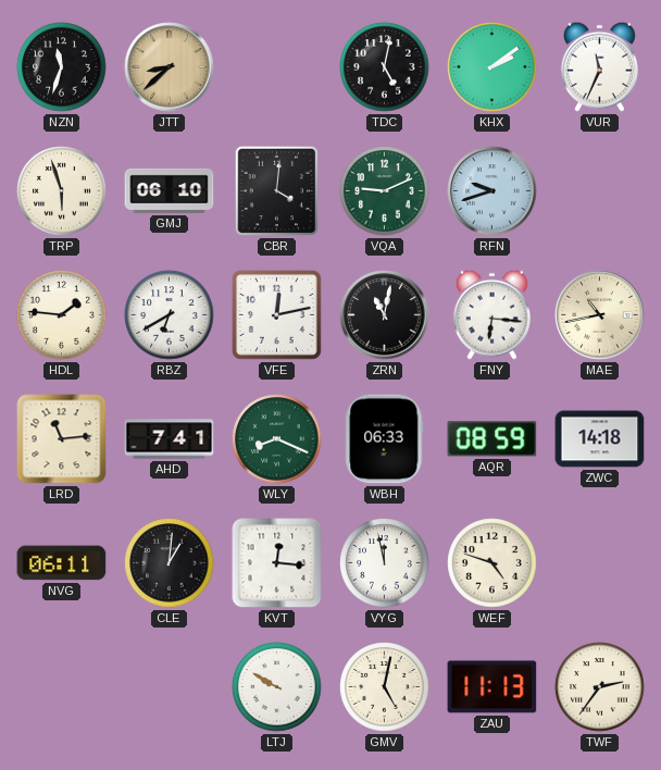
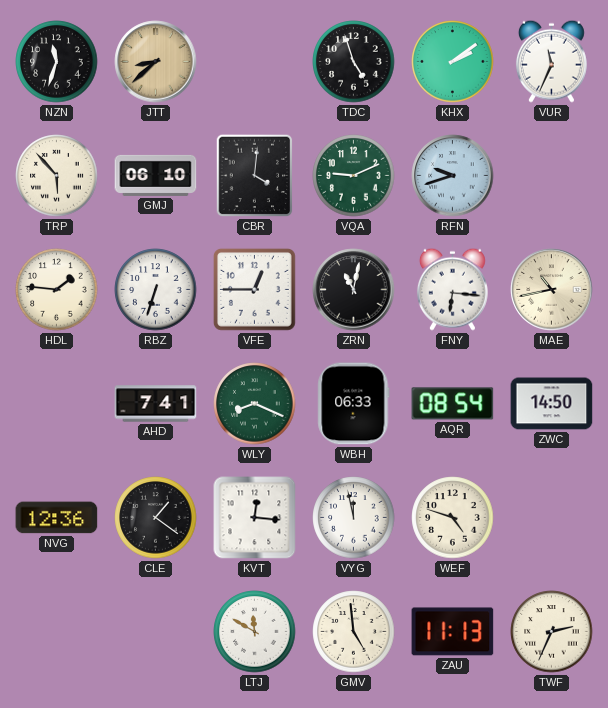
TDC: 5:02 -> 4:57 (354, 62)
TRP: 5:57 -> 5:53 (57, 176)
RBZ: 6:40 -> 6:33 (156, 290)
VFE: 12:13 -> 12:45 (254, 289)
LRD: 11:14 -> none (62, 439)
AQR: 08:59 -> 08:54 (453, 404)
ZWC: 14:18 -> 14:50 (552, 404)
NVG: 06:11 -> 12:36 (57, 518)
CLE: 1:01 -> 1:21 (156, 518)
LTJ: 9:50 -> 11:50 (255, 632)
GMV: 5:02 -> 4:59 (354, 632)
TWF: 2:36 -> 2:34 (552, 632)
